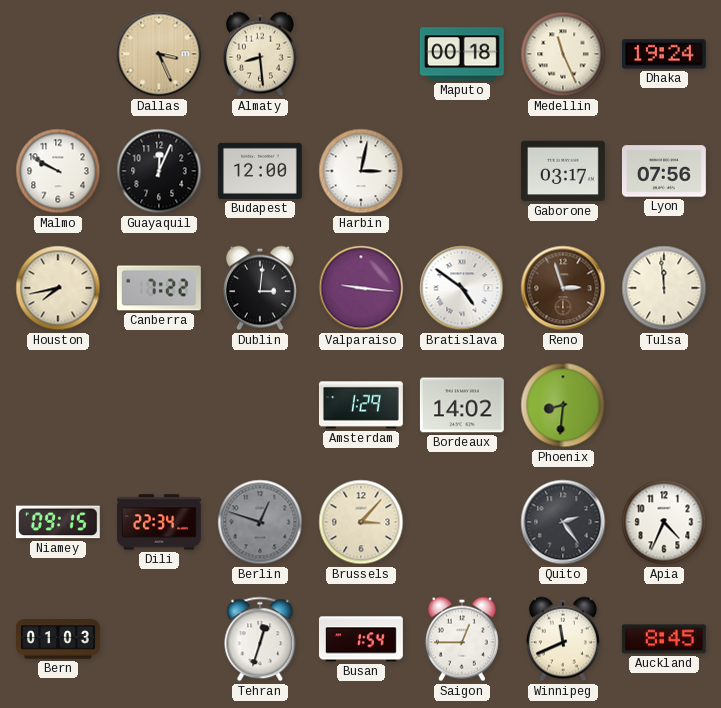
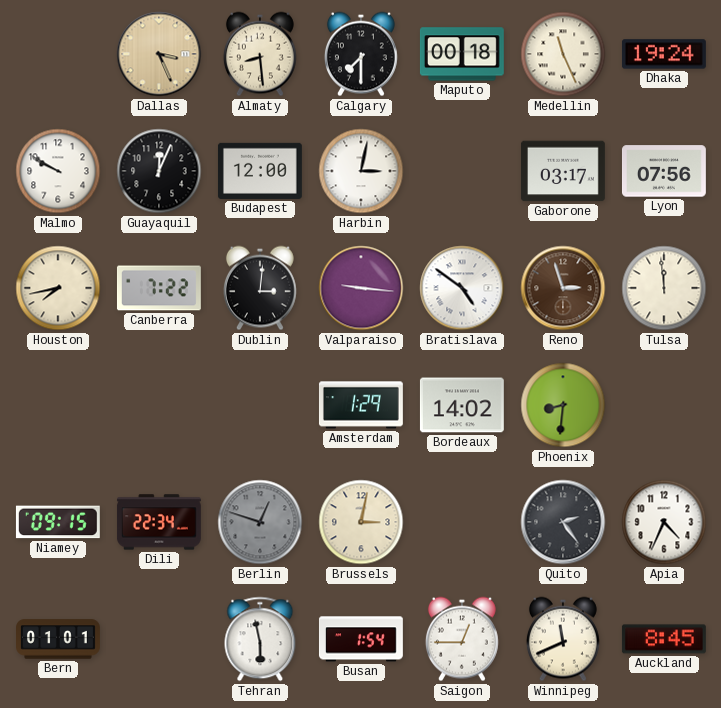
Calgary: none -> 7:30 (361, 54)
Brussels: 3:07 -> 3:02 (361, 522)
Bern: 01:03 -> 01:01 (59, 639)
Tehran: 12:33 -> 5:58 (260, 639)
